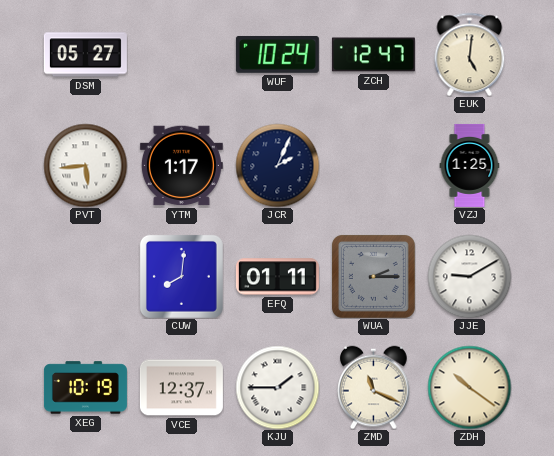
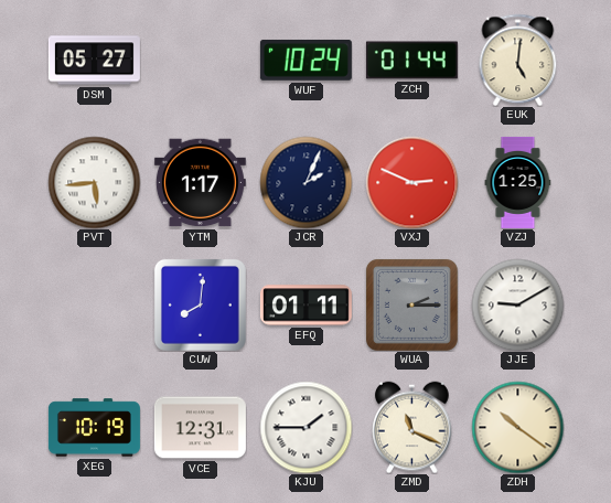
ZCH: 12:47 -> 01:44 (411, 61)
VXJ: none -> 2:49 (411, 182)
VCE: 12:37 -> 12:31 (200, 428)
